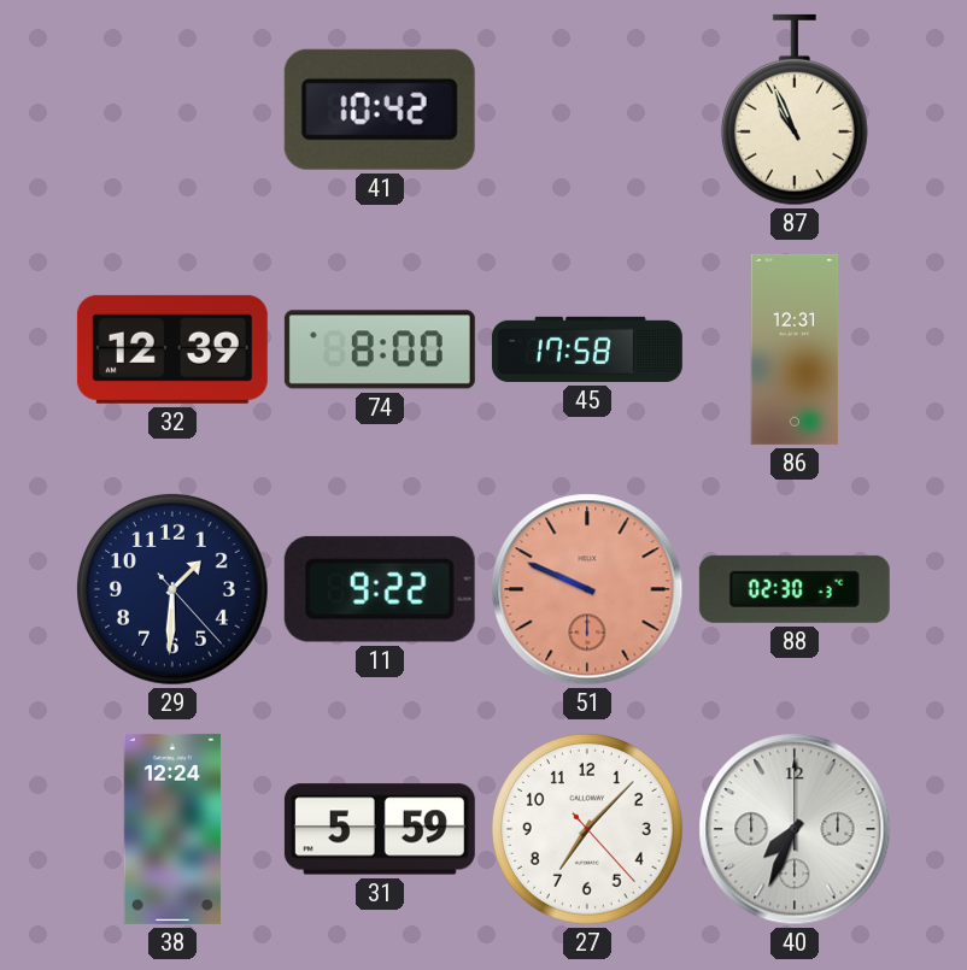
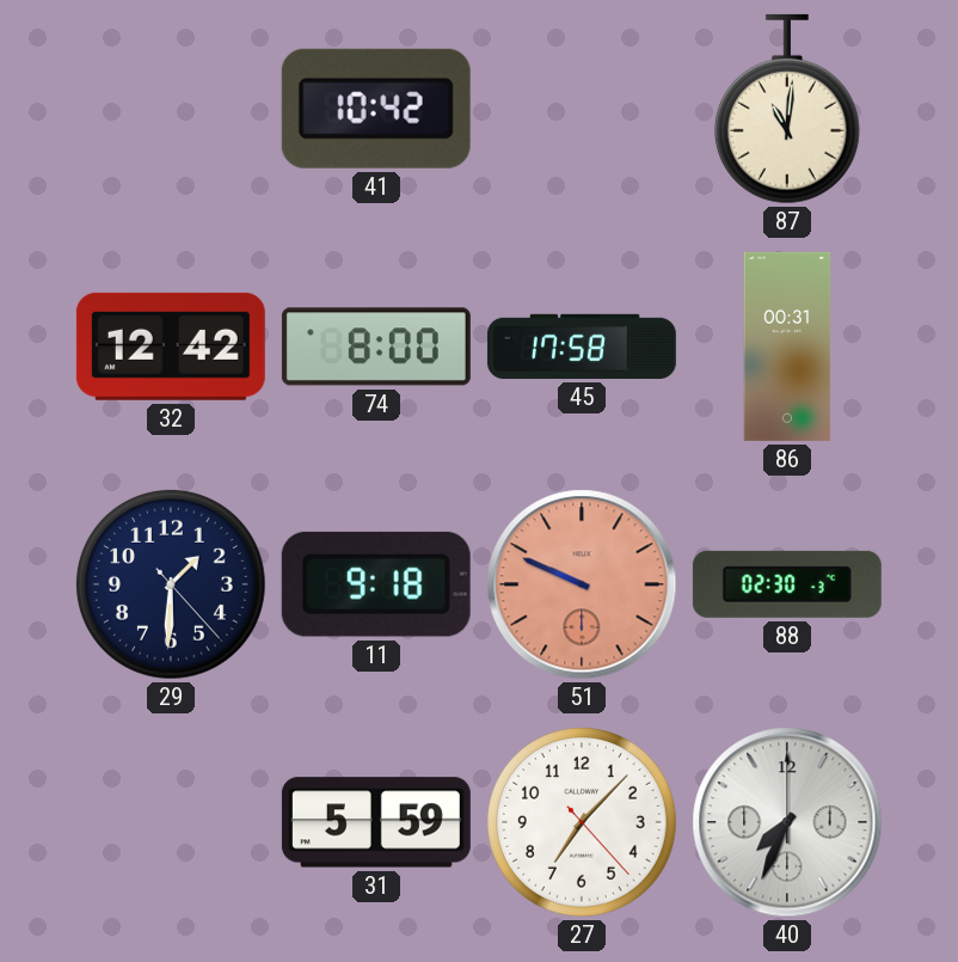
87: 10:56 -> 11:01 (787, 109)
32: 12:39 -> 12:42 (171, 347)
86: 12:31 -> 00:31 (787, 347)
11: 9:22 -> 9:18 (376, 584)
38: 12:24 -> none (172, 829)
